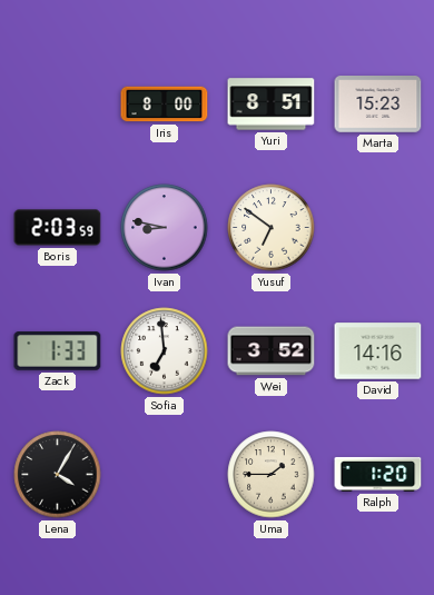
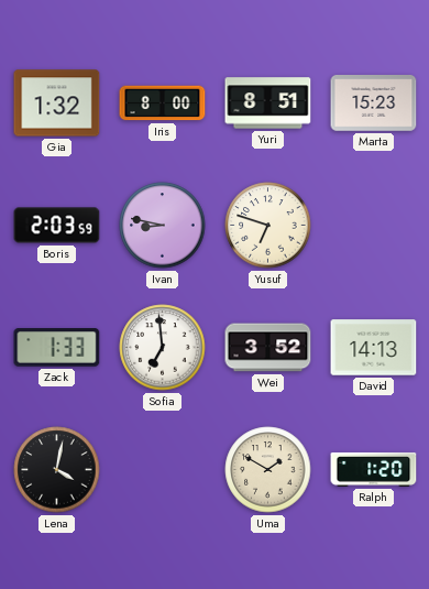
Gia: none -> 1:32 (57, 103)
Yusuf: 6:51 -> 6:48 (268, 226)
David: 14:16 -> 14:13 (374, 348)
Lena: 4:05 -> 4:02 (57, 470)
Uma: 1:45 -> 1:50 (268, 470)
